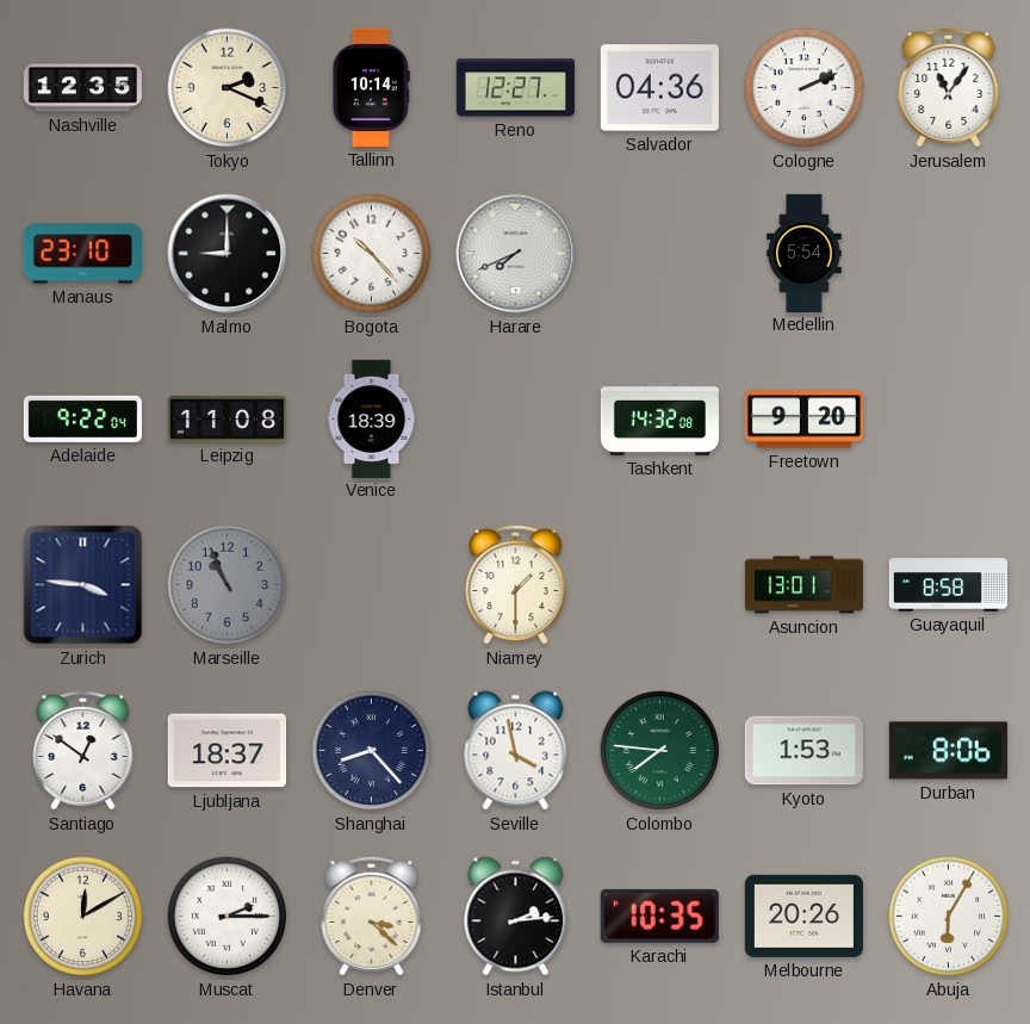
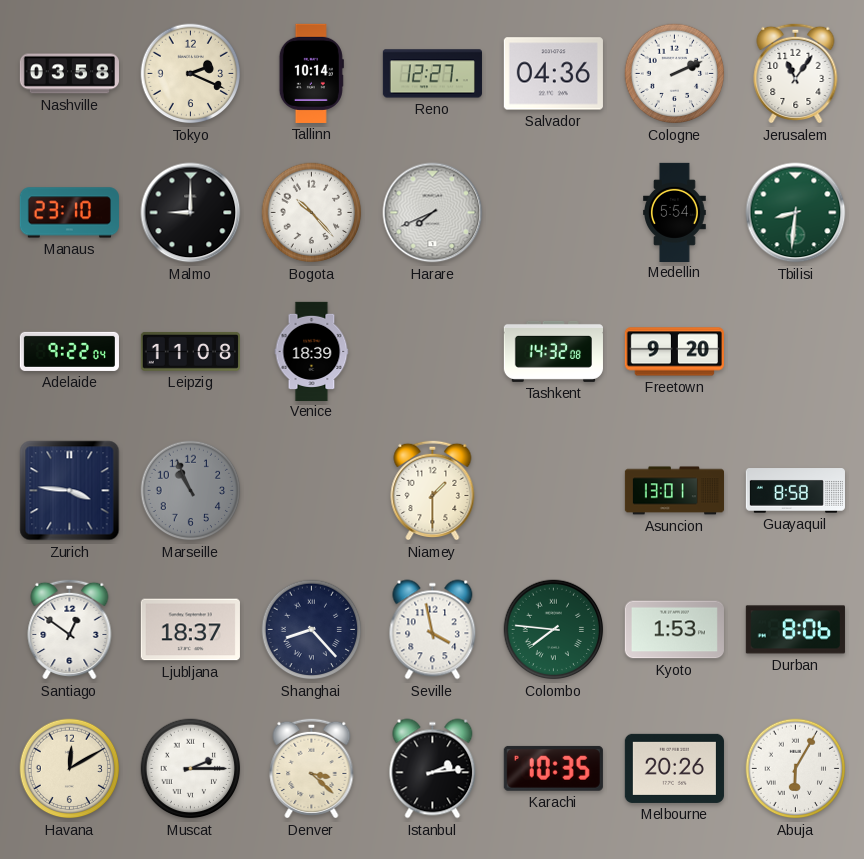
Nashville: 12:35 -> 03:58 (69, 74)
Tbilisi: none -> 8:31 (796, 213)
